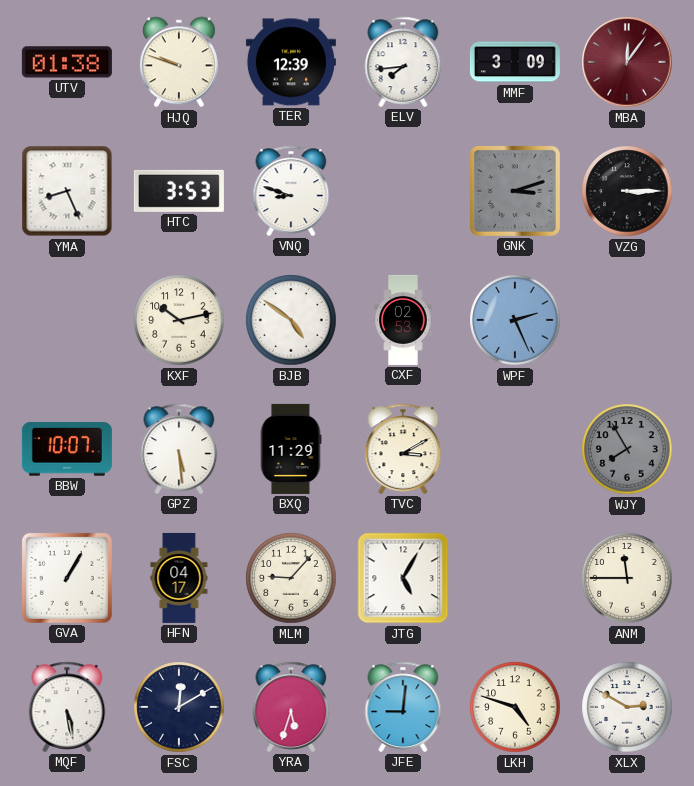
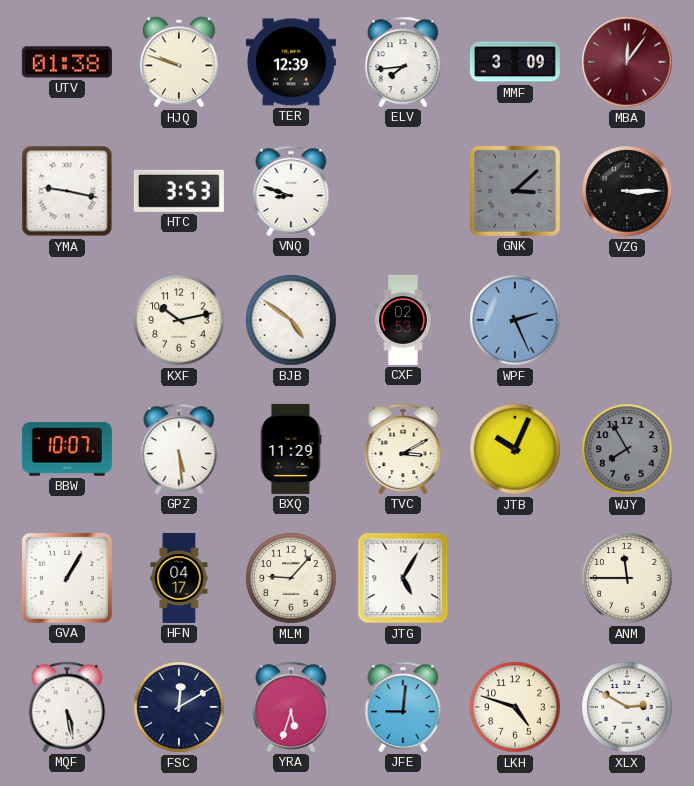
YMA: 8:26 -> 9:17 (67, 191)
GNK: 3:12 -> 3:08 (515, 191)
JTB: none -> 10:04 (515, 449)
